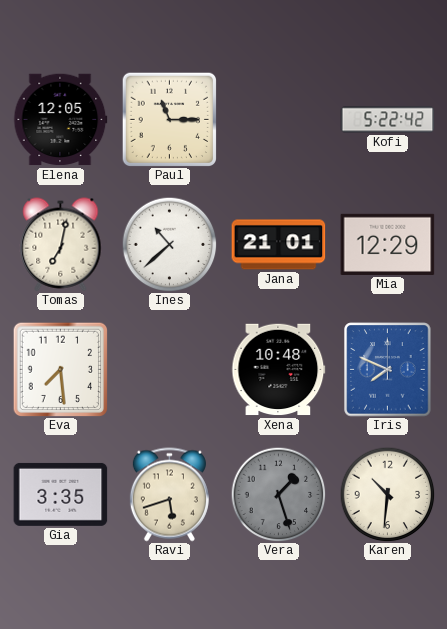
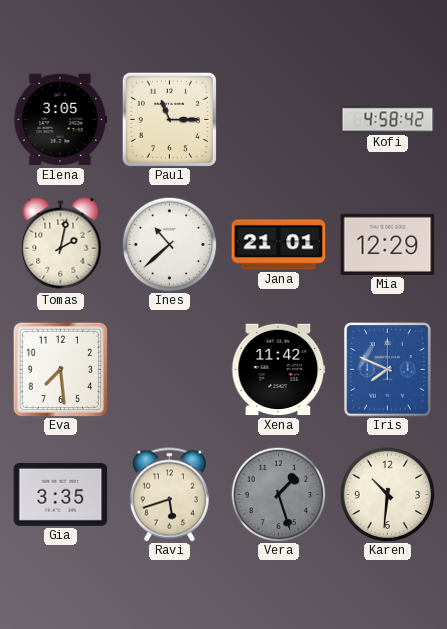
Elena: 12:05 -> 3:05 (61, 120)
Kofi: 5:22 -> 4:58 (388, 120)
Tomas: 7:02 -> 2:02 (61, 245)
Xena: 10:48 -> 11:42 (279, 370)
